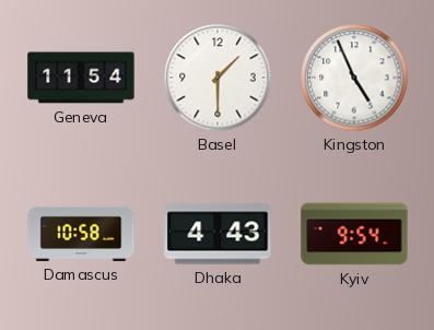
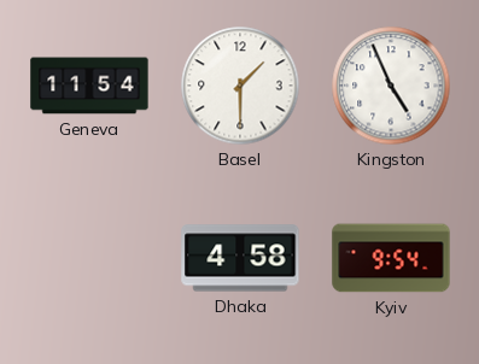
Damascus: 10:58 -> none (81, 234)
Dhaka: 4:43 -> 4:58 (240, 258)
